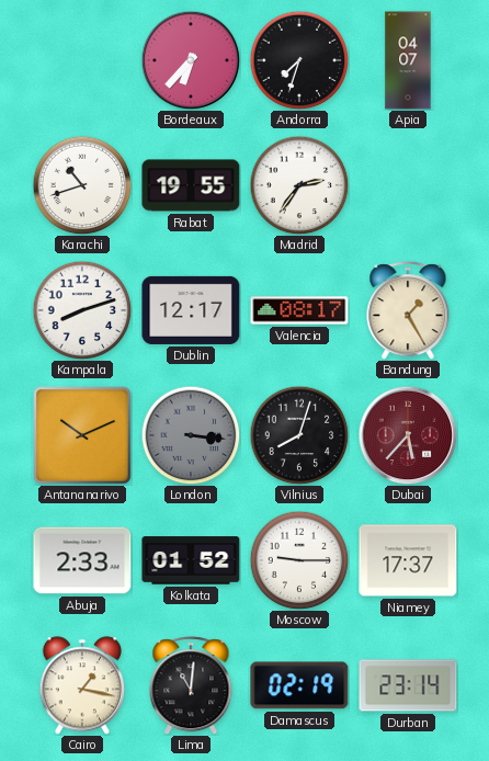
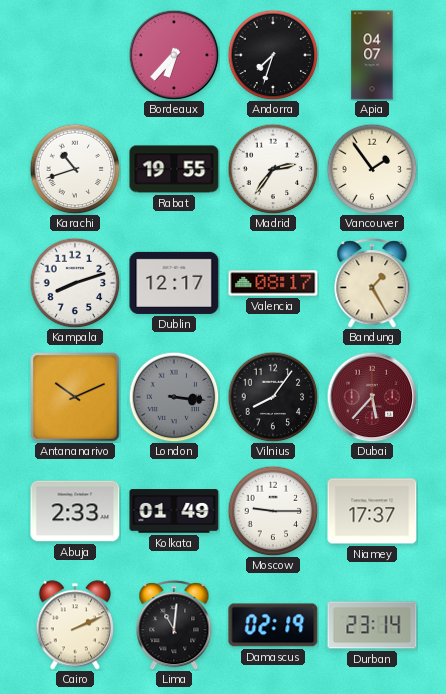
Vancouver: none -> 1:54 (372, 169)
Vilnius: 8:03 -> 8:06 (273, 397)
Kolkata: 01:52 -> 01:49 (174, 511)
Cairo: 1:17 -> 2:11 (75, 625)
